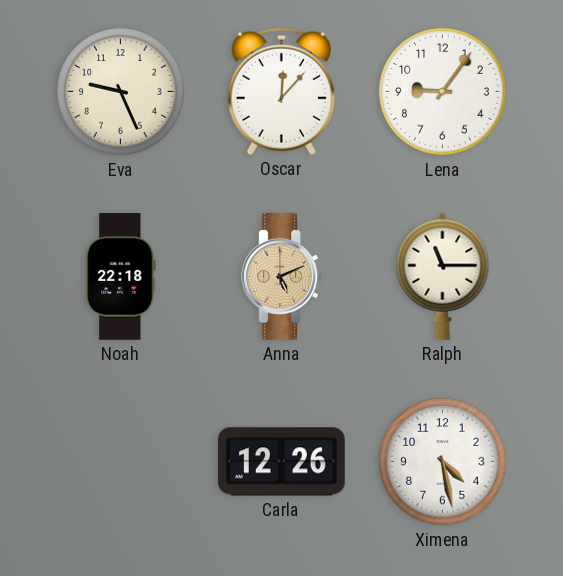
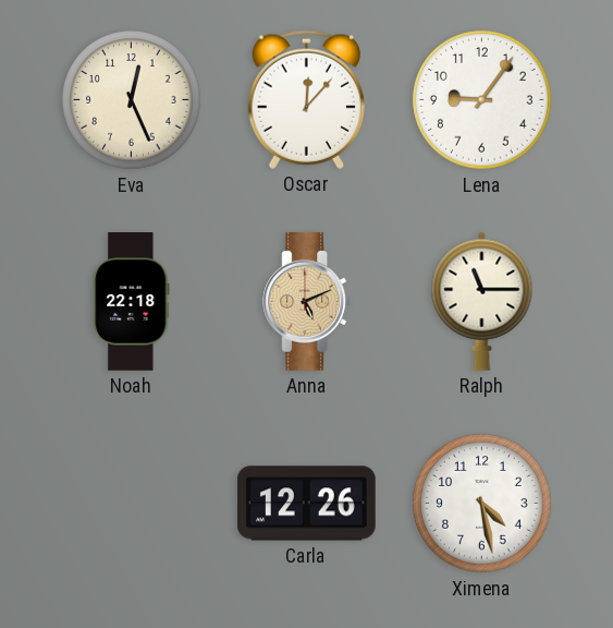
Eva: 9:26 -> 12:26 (132, 100)
